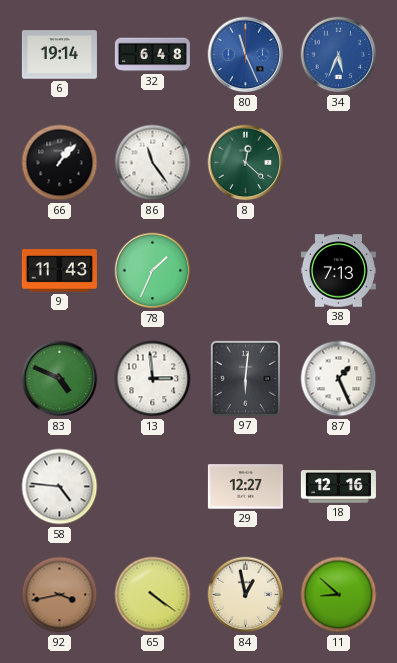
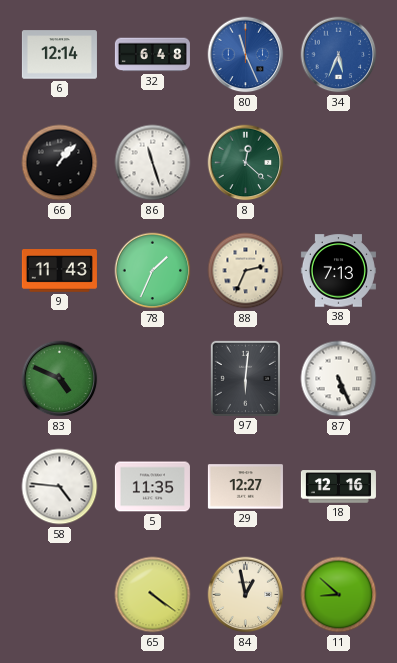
6: 19:14 -> 12:14 (59, 55)
86: 11:24 -> 11:27 (153, 163)
88: none -> 2:34 (246, 271)
13: 2:59 -> none (153, 379)
87: 1:26 -> 5:26 (339, 379)
5: none -> 11:35 (152, 487)
92: 3:43 -> none (60, 595)
